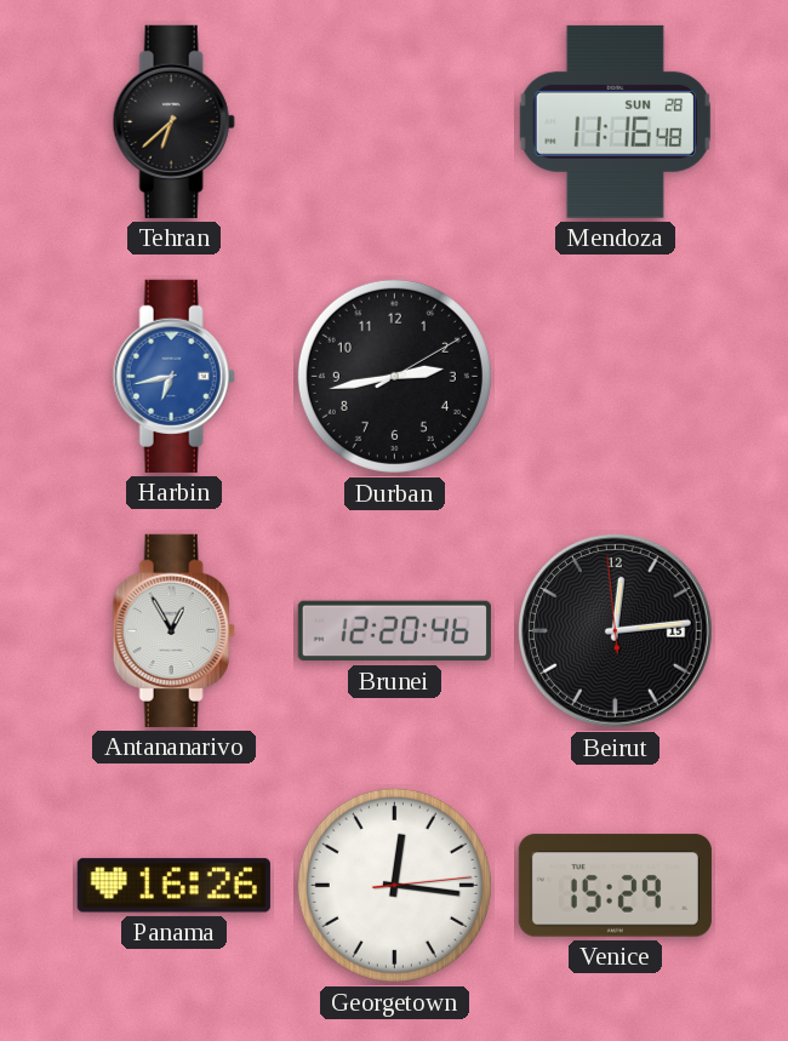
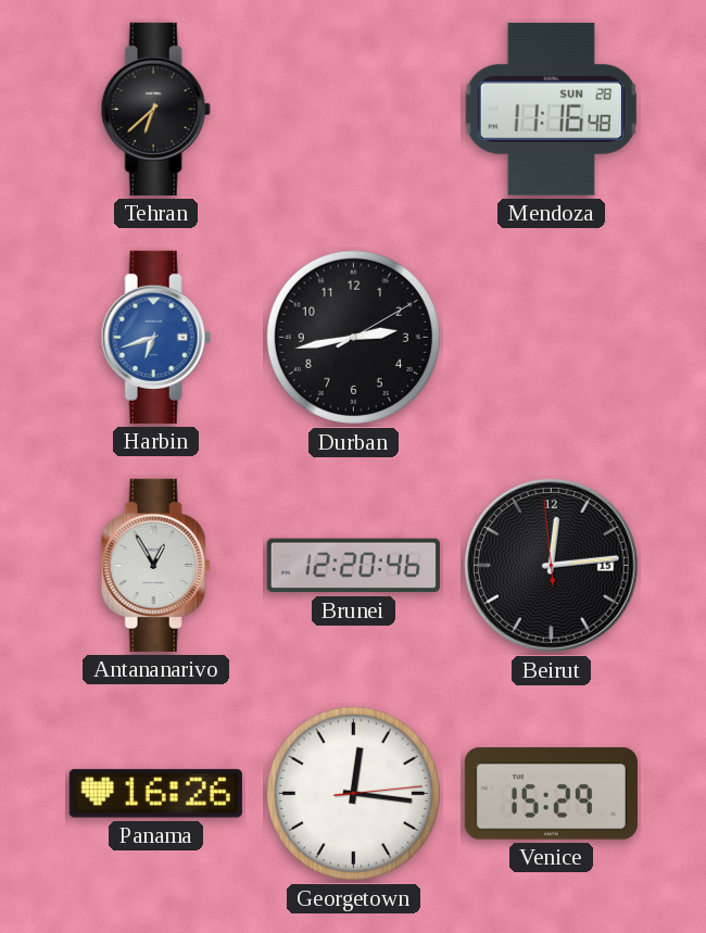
Harbin: 6:43 -> 6:42 (155, 337)
